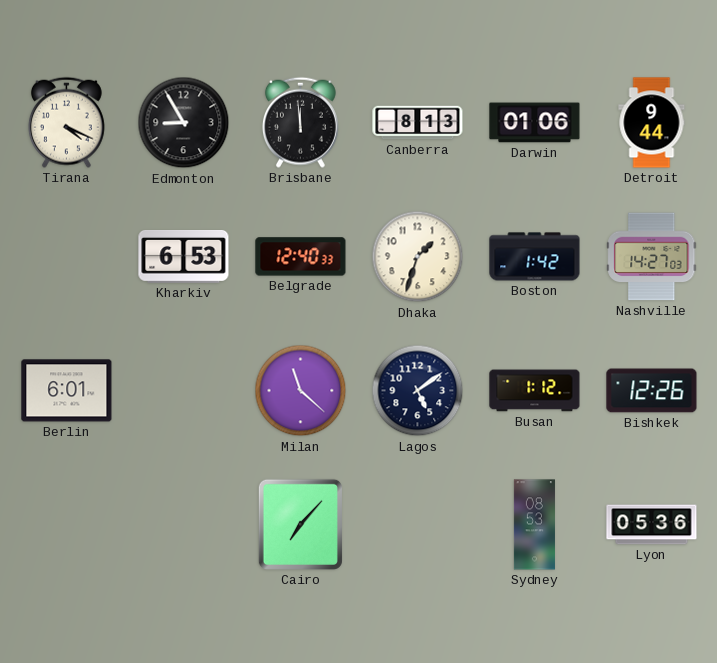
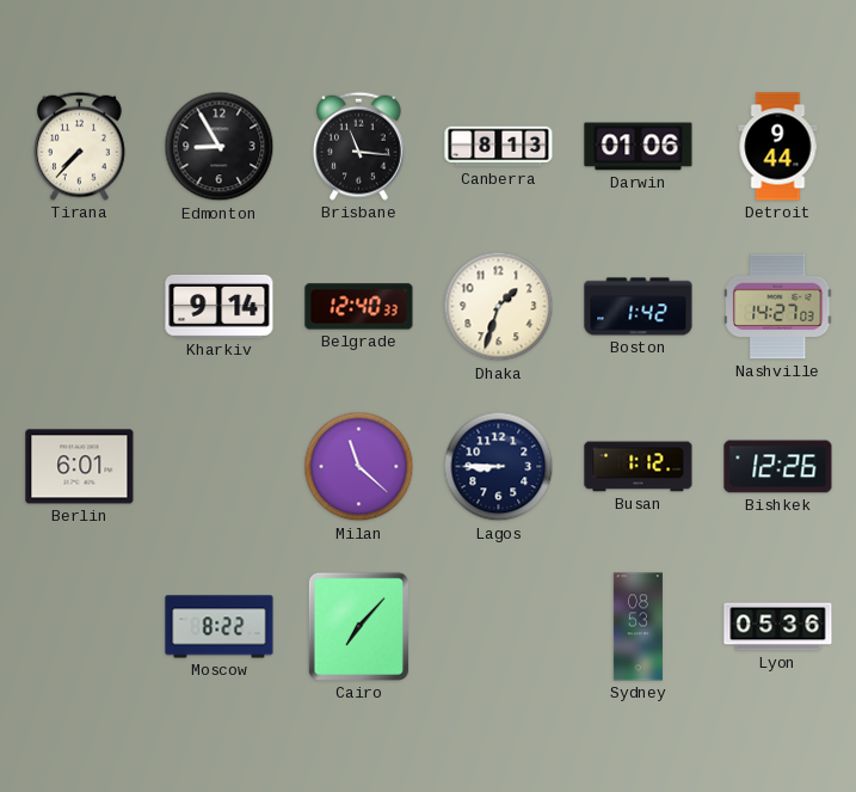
Tirana: 4:19 -> 7:37 (79, 146)
Brisbane: 11:59 -> 11:16 (358, 146)
Kharkiv: 6:53 -> 9:14 (220, 307)
Lagos: 5:09 -> 8:45 (499, 467)
Moscow: none -> 8:22 (220, 627)
